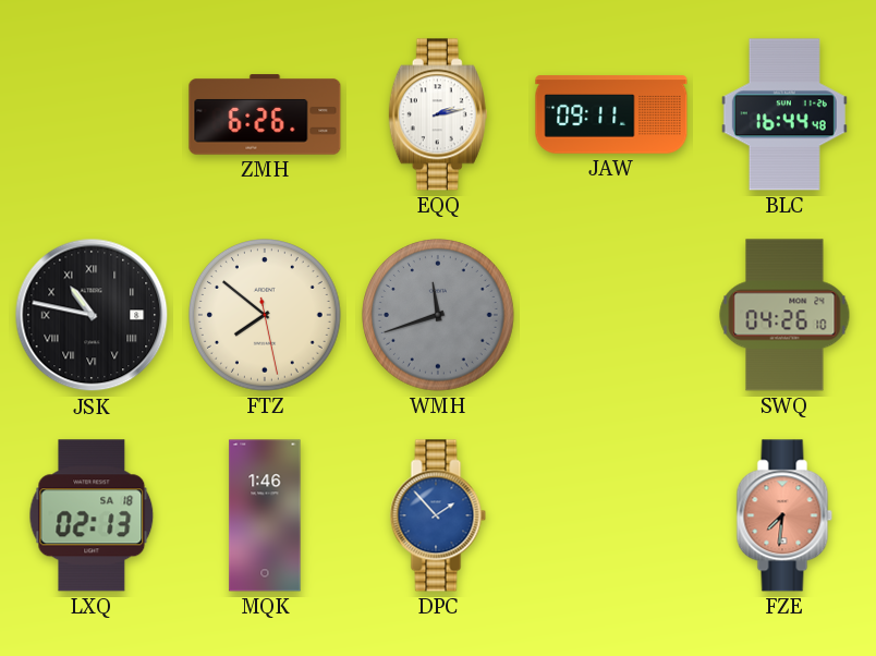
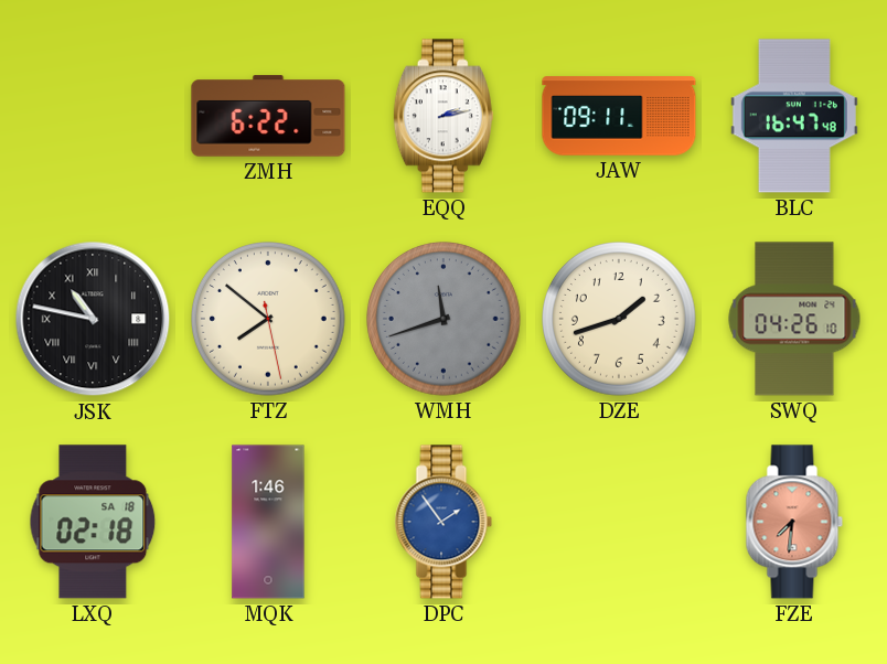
ZMH: 6:26 -> 6:22 (268, 116)
BLC: 16:44 -> 16:47 (794, 116)
DZE: none -> 1:42 (620, 320)
LXQ: 02:13 -> 02:18 (93, 522)
DPC: 1:53 -> 1:54 (443, 522)
